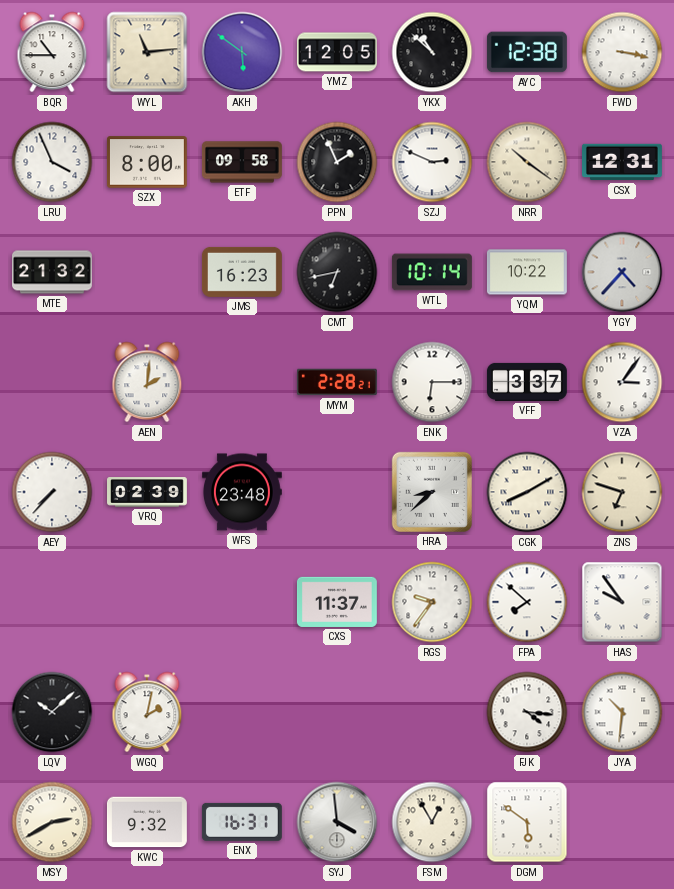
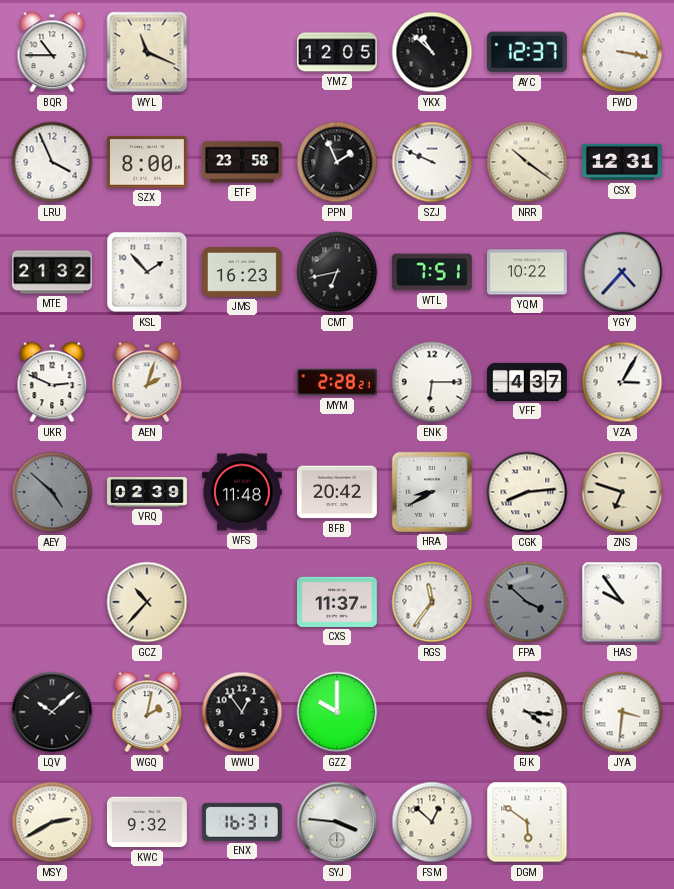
WYL: 11:14 -> 11:19 (147, 52)
AKH: 5:51 -> none (242, 52)
AYC: 12:38 -> 12:37 (527, 52)
ETF: 09:58 -> 23:58 (242, 162)
SZJ: 2:49 -> 9:49 (432, 162)
KSL: none -> 1:53 (147, 272)
WTL: 10:14 -> 7:51 (432, 272)
UKR: none -> 2:49 (52, 382)
AEN: 2:01 -> 2:03 (147, 382)
VFF: 3:37 -> 4:37 (527, 382)
VZA: 3:06 -> 3:05 (622, 382)
AEY: 7:37 -> 4:52 (52, 492)
AEY dial: white -> grey (52, 492)
WFS: 23:48 -> 11:48 (242, 492)
BFB: none -> 20:42 (337, 492)
HRA: 8:38 -> 8:40 (432, 492)
CGK: 8:10 -> 8:14 (527, 492)
GCZ: none -> 10:37 (147, 602)
RGS: 9:36 -> 11:36 (432, 602)
FPA: 7:52 -> 3:52 (527, 602)
FPA dial: white -> grey (527, 602)
WWU: none -> 12:54 (242, 712)
GZZ: none -> 10:00 (337, 712)
JYA: 10:31 -> 3:31 (622, 712)
SYJ: 3:59 -> 3:46 (337, 822)
FSM: 12:55 -> 12:52 (432, 822)
